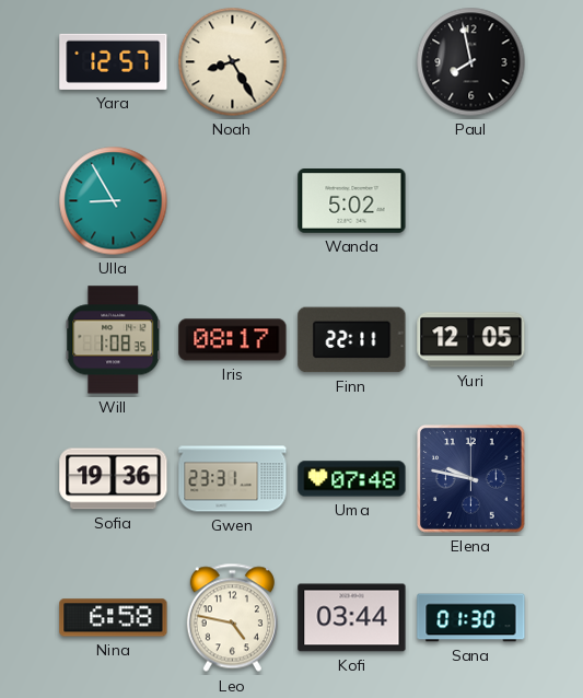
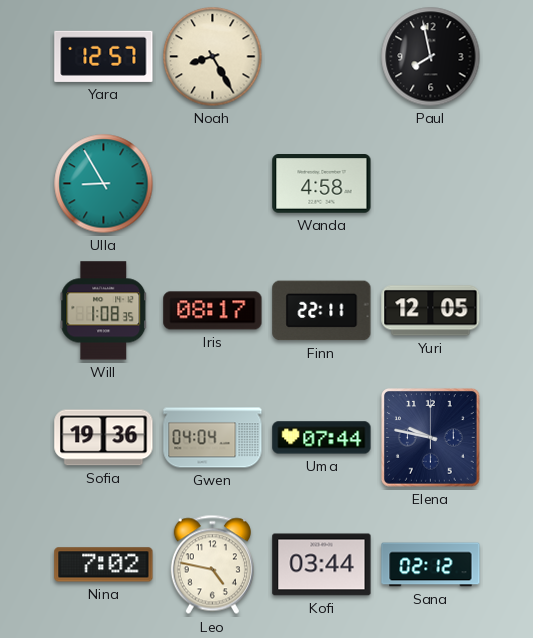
Wanda: 5:02 -> 4:58 (322, 184)
Gwen: 23:31 -> 04:04 (213, 438)
Uma: 07:48 -> 07:44 (322, 438)
Nina: 6:58 -> 7:02 (104, 565)
Sana: 01:30 -> 02:12 (431, 565)
